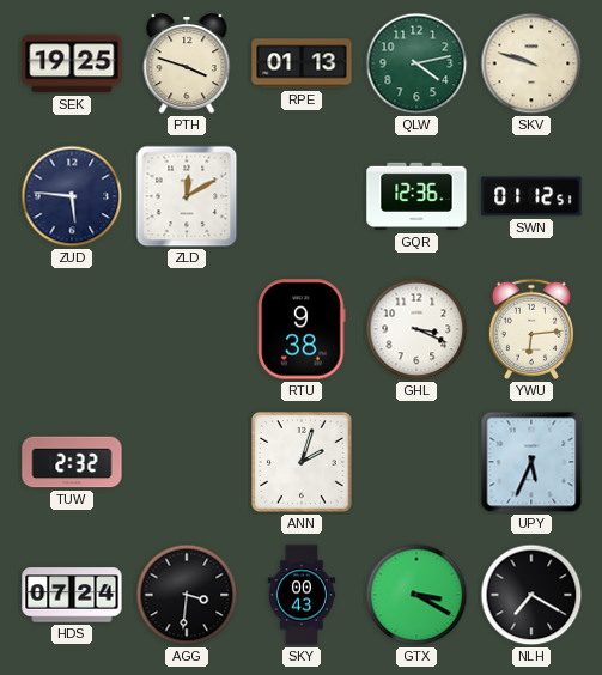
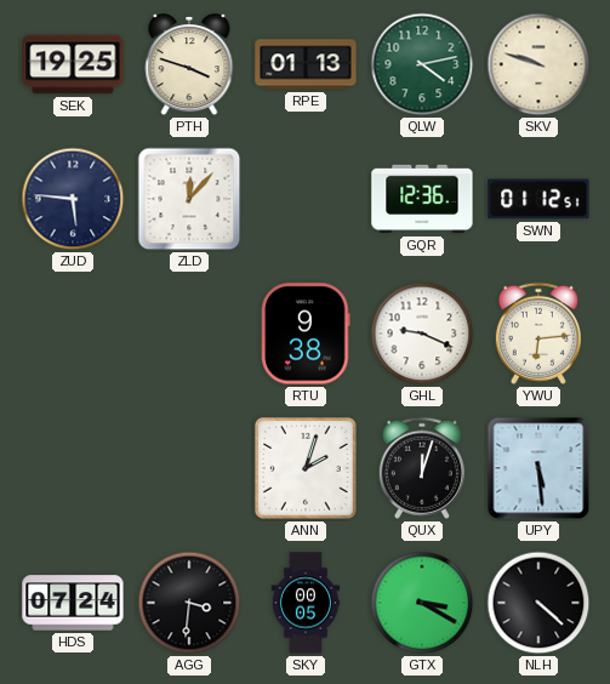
ZLD: 12:10 -> 12:07 (189, 199)
GHL: 3:19 -> 9:19 (422, 334)
TUW: 2:32 -> none (72, 462)
QUX: none -> 12:03 (422, 468)
UPY: 5:34 -> 5:29 (538, 468)
SKY: 00:43 -> 00:05 (306, 603)
NLH: 7:20 -> 4:22 (538, 603)
